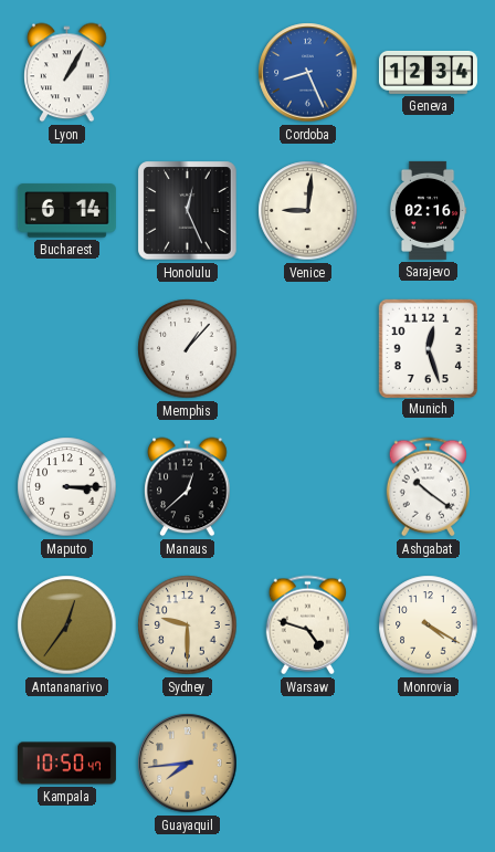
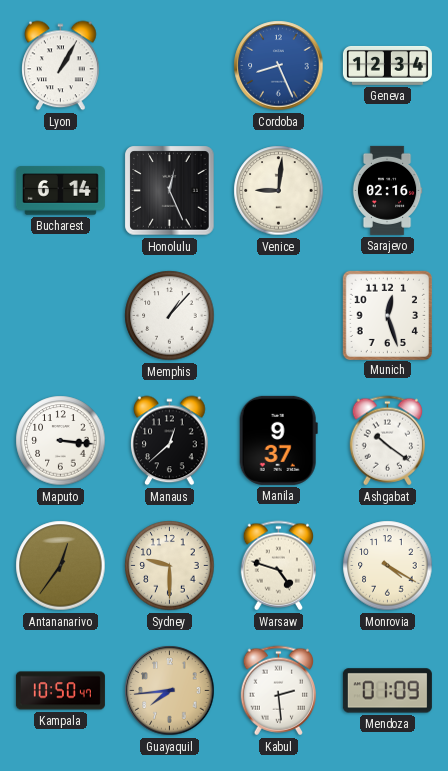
Maputo: 3:15 -> 3:16 (61, 441)
Manila: none -> 9:37 (278, 440)
Kabul: none -> 2:29 (278, 691)
Mendoza: none -> 01:09 (387, 691)
